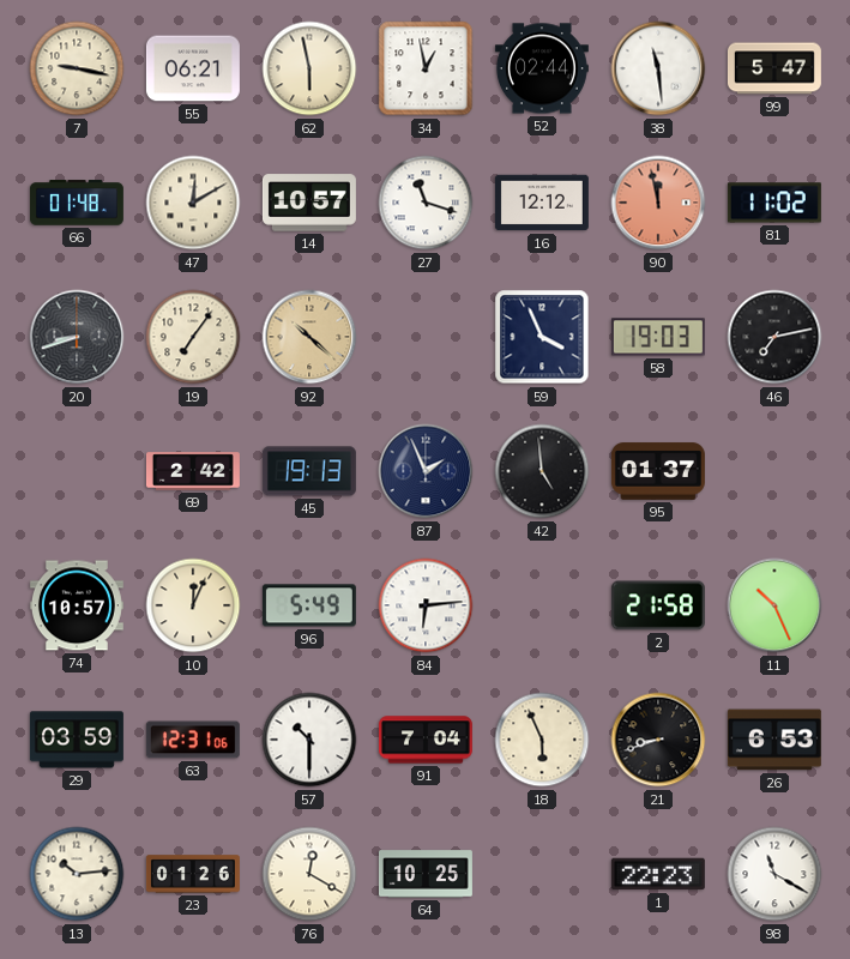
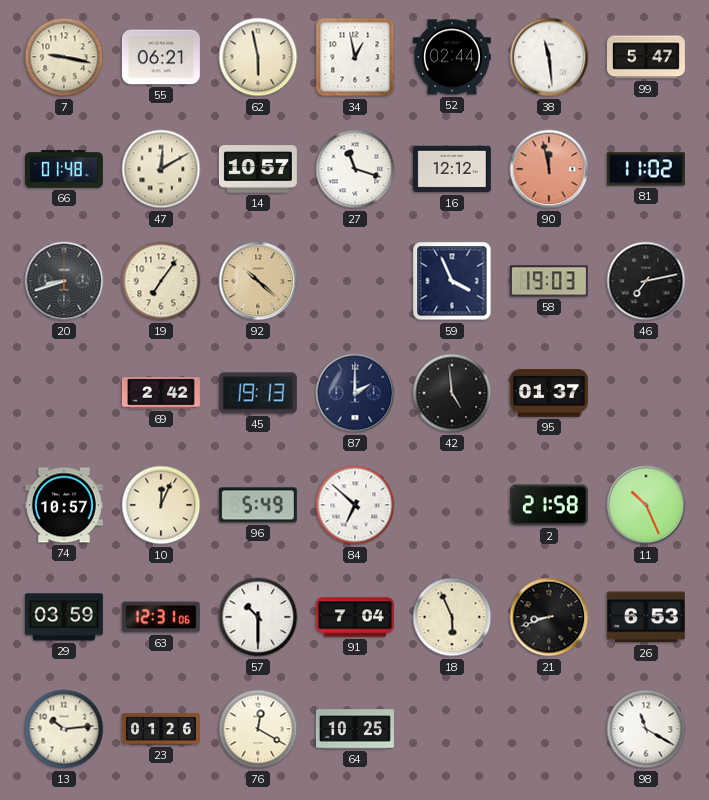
87: 1:56 -> 2:00 (355, 393)
84: 6:14 -> 6:52 (355, 505)
1: 22:23 -> none (658, 874)
